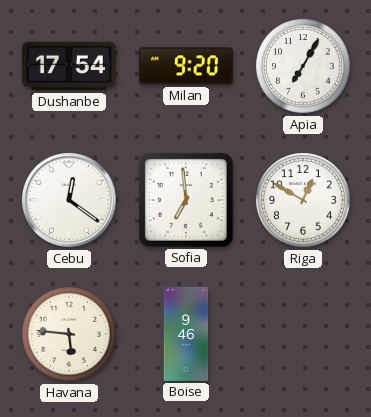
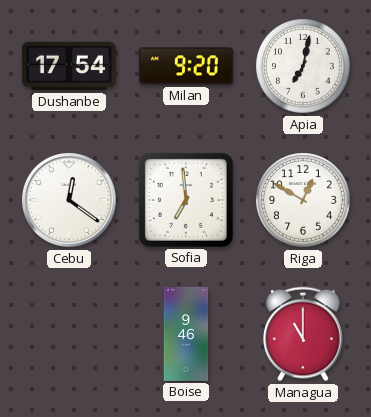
Apia: 7:05 -> 7:02 (303, 66)
Havana: 5:46 -> none (69, 334)
Managua: none -> 11:00 (303, 334)
